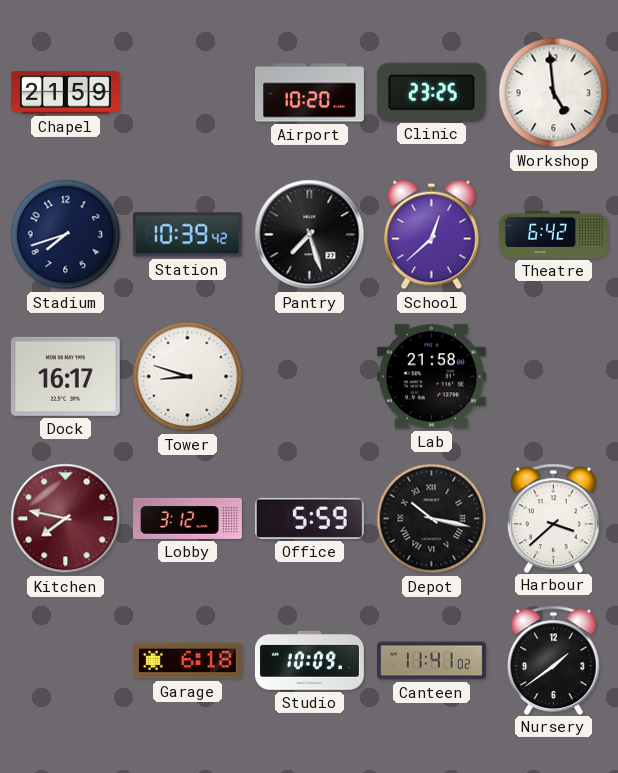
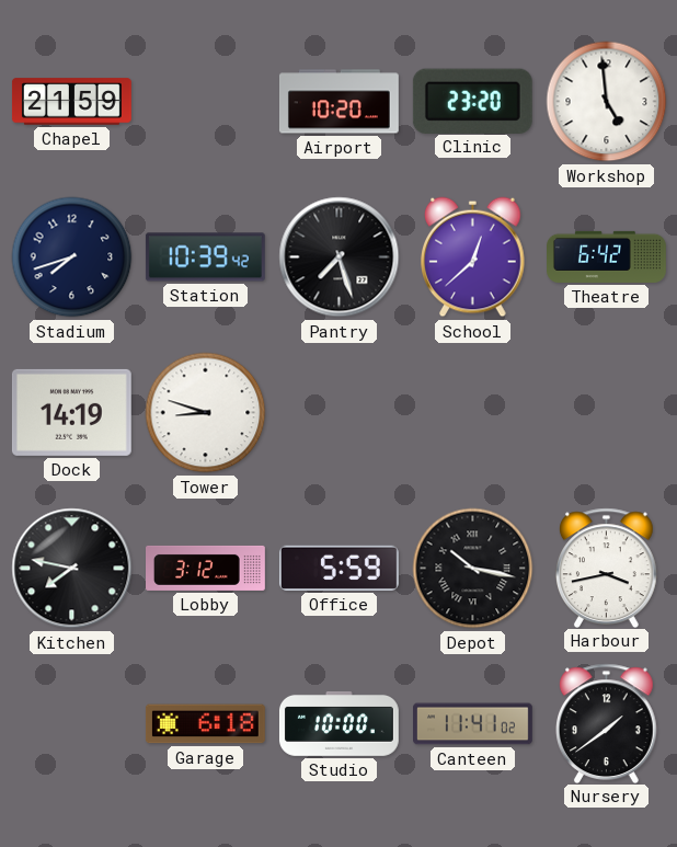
Clinic: 23:25 -> 23:20 (472, 101)
Dock: 16:17 -> 14:19 (71, 412)
Lab: 21:58 -> none (431, 377)
Kitchen dial: burgundy -> black (72, 569)
Harbour: 3:38 -> 3:43 (607, 568)
Studio: 10:09 -> 10:00 (340, 724)
